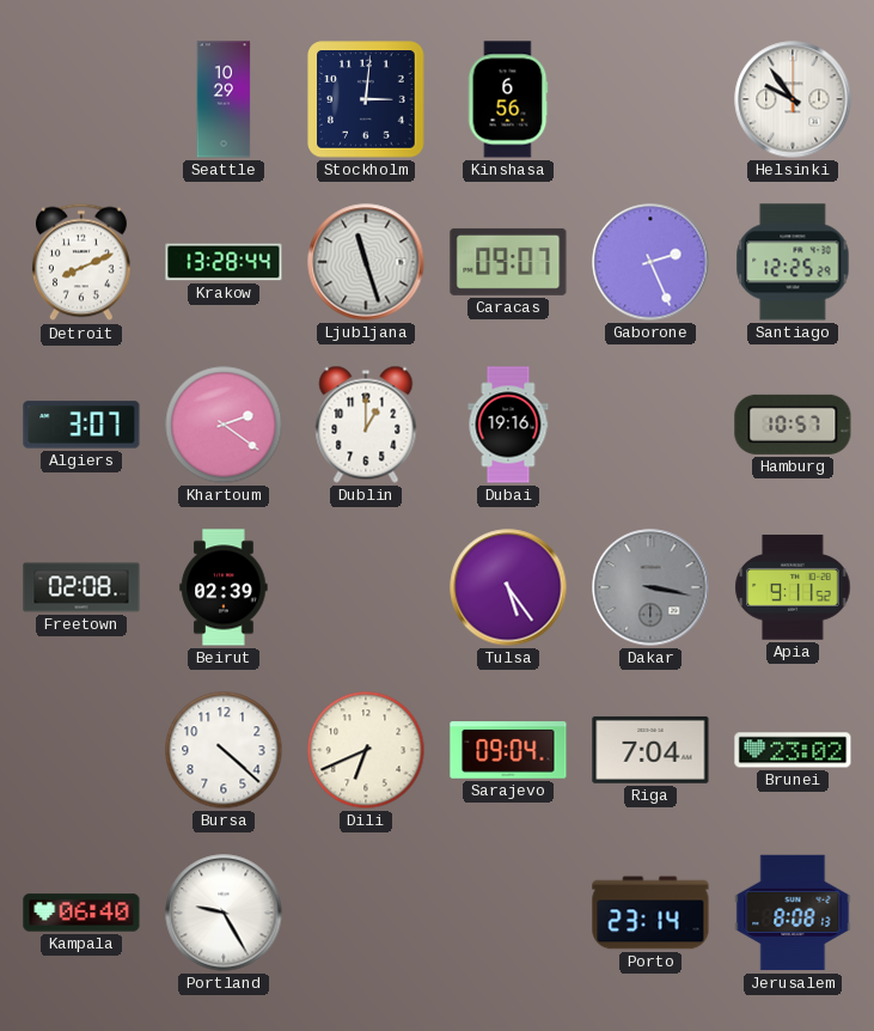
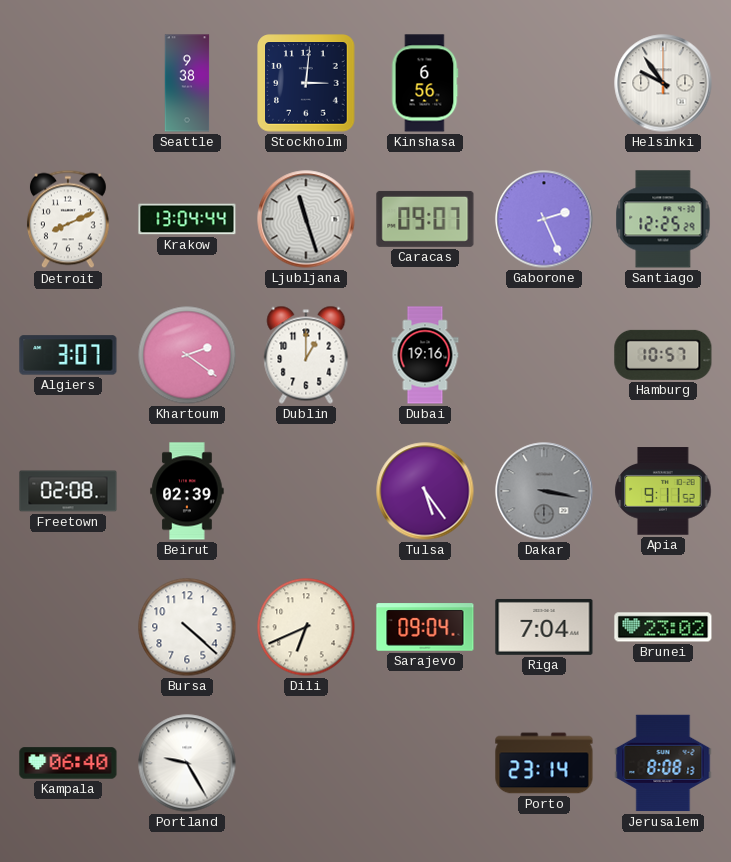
Seattle: 10:29 -> 9:38 (187, 83)
Krakow: 13:28 -> 13:04 (187, 219)
